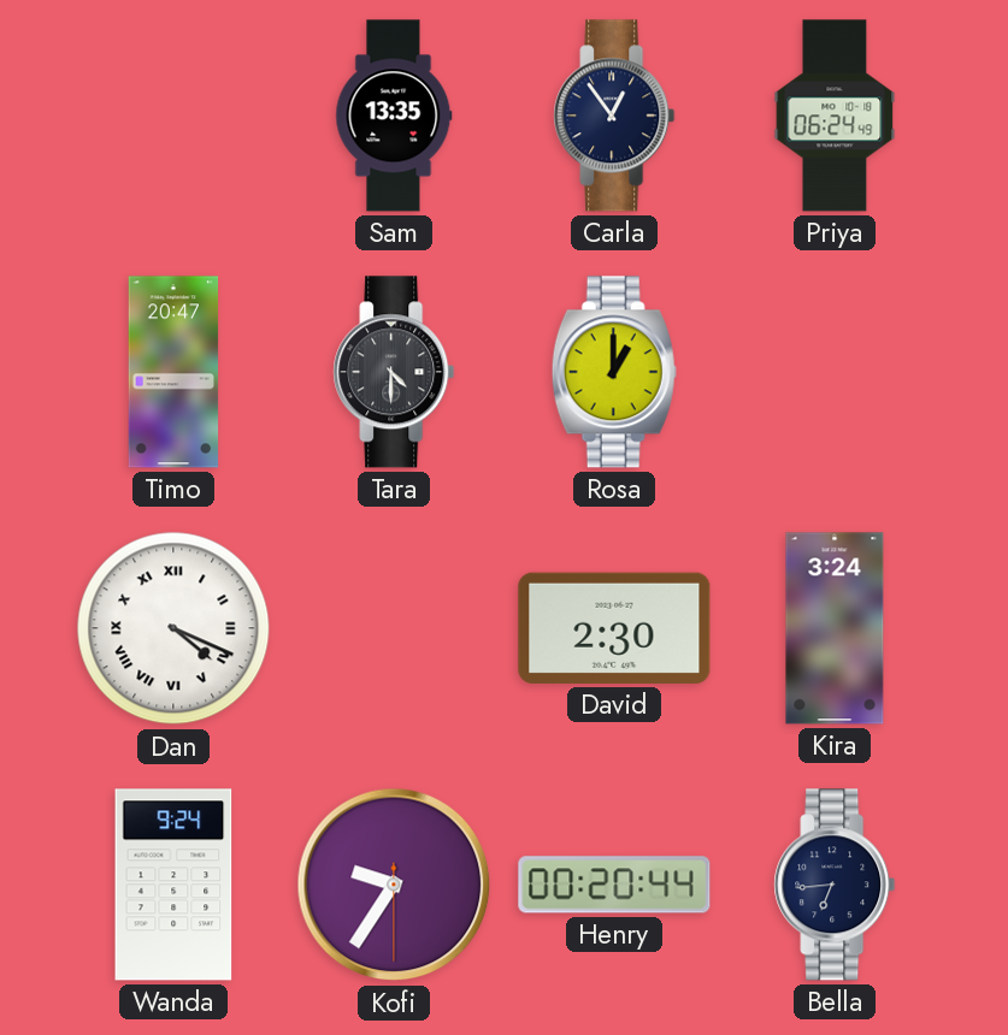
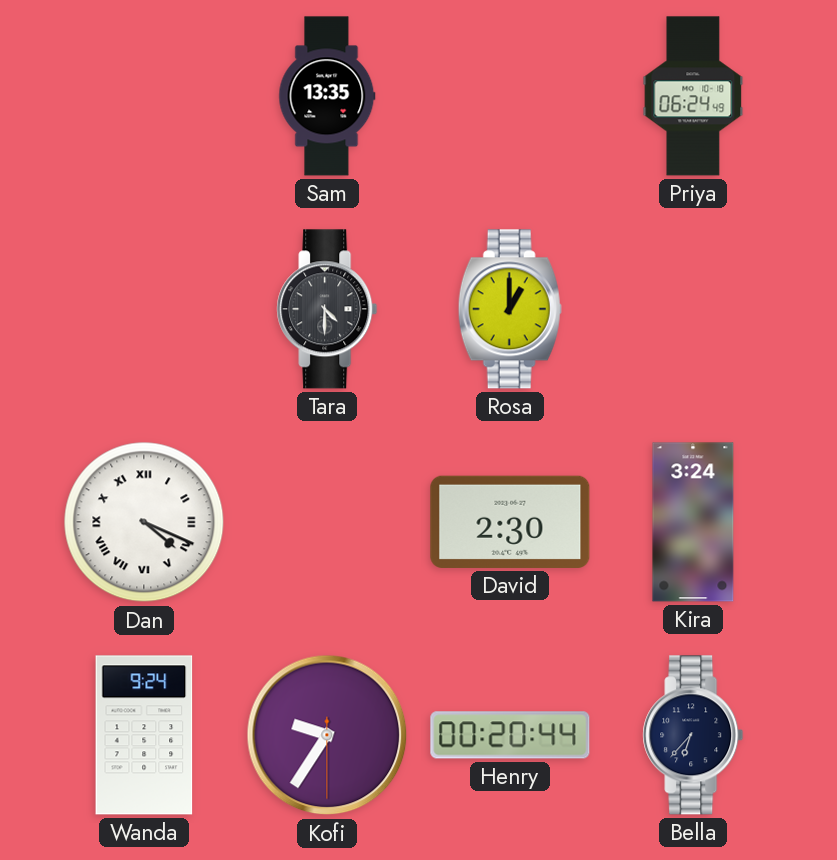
Carla: 12:54 -> none (614, 116)
Timo: 20:47 -> none (173, 372)
Bella: 6:44 -> 6:37 (693, 735)
